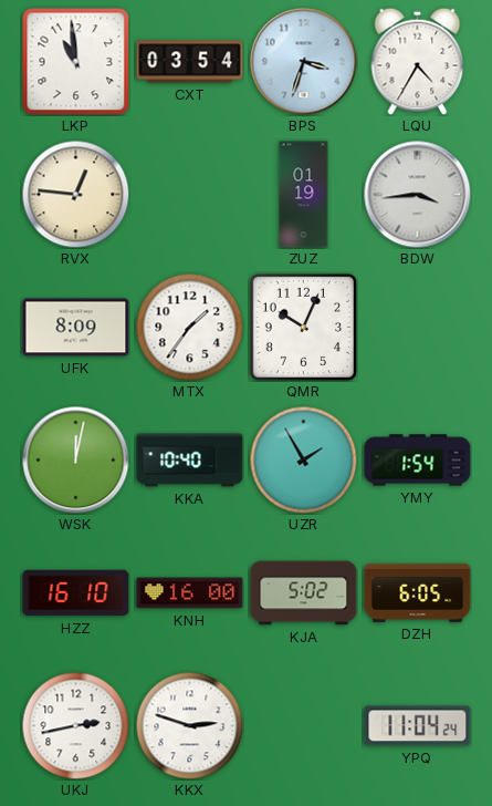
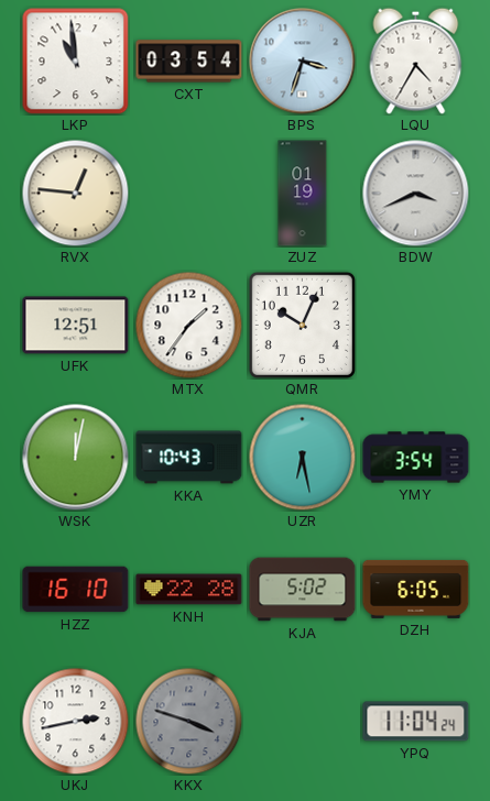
BDW: 3:44 -> 3:41 (416, 194)
UFK: 8:09 -> 12:51 (76, 326)
KKA: 10:40 -> 10:43 (189, 458)
UZR: 1:55 -> 6:28 (302, 457)
YMY: 1:54 -> 3:54 (416, 458)
KNH: 16:00 -> 22:28 (189, 590)
KKX: 2:48 -> 3:48 (188, 721)
KKX dial: white -> grey (188, 721)
